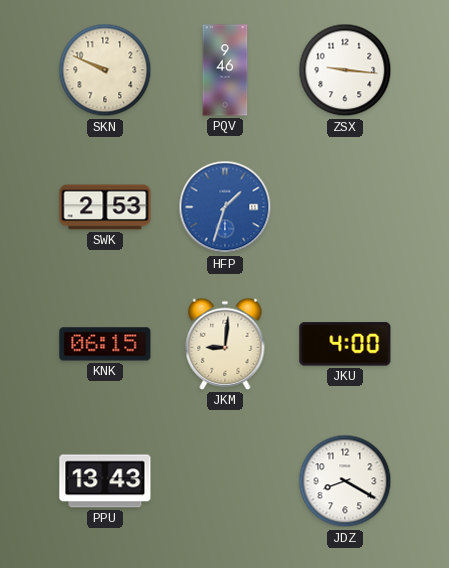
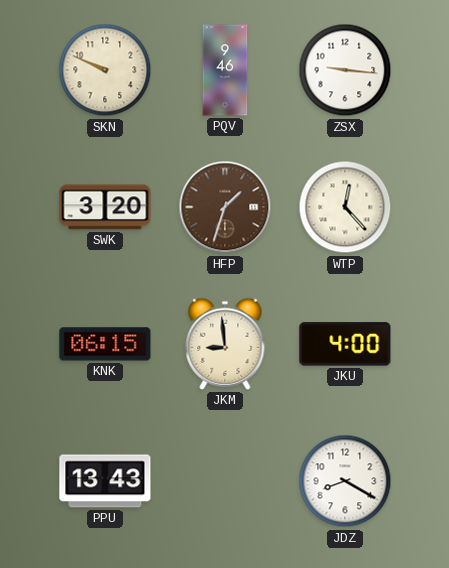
SWK: 2:53 -> 3:20 (105, 207)
HFP dial: blue -> brown (225, 207)
WTP: none -> 12:23 (345, 207)
JKM: 9:01 -> 8:59 (225, 344)
